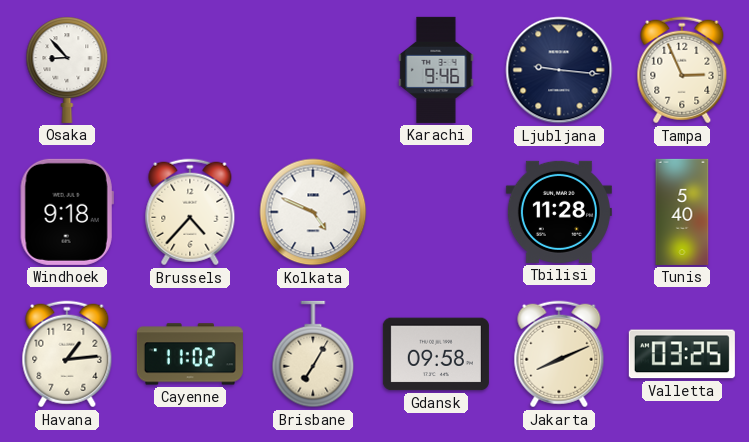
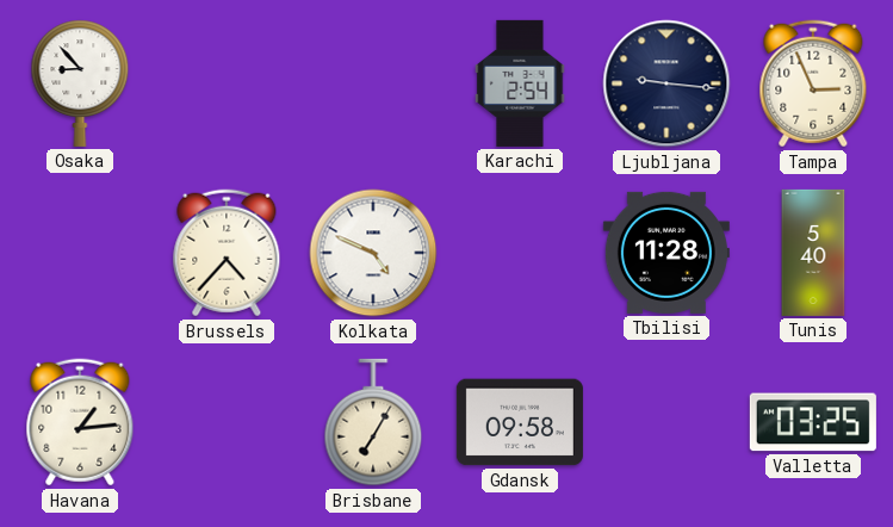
Karachi: 9:46 -> 2:54 (520, 83)
Windhoek: 9:18 -> none (67, 212)
Cayenne: 11:02 -> none (190, 354)
Jakarta: 8:11 -> none (559, 354)
